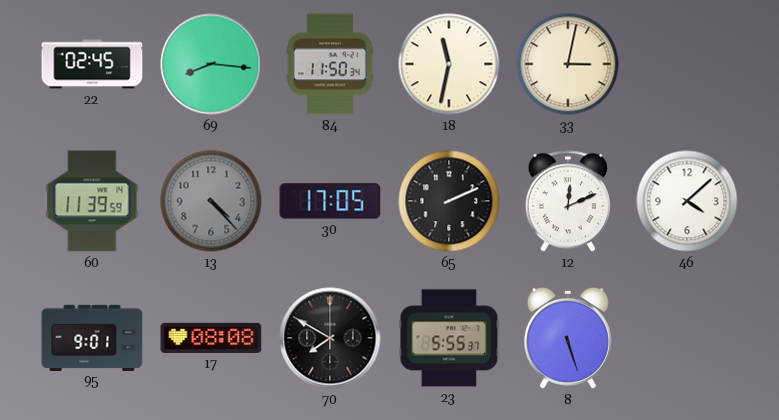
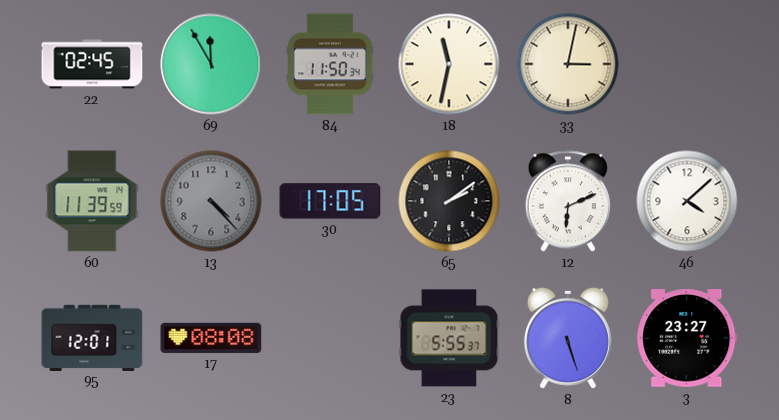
69: 8:16 -> 11:55 (211, 64)
65: 2:11 -> 2:09 (449, 201)
12: 12:11 -> 6:11 (568, 201)
95: 9:01 -> 12:01 (92, 337)
70: 7:50 -> none (330, 338)
3: none -> 23:27 (687, 338)
